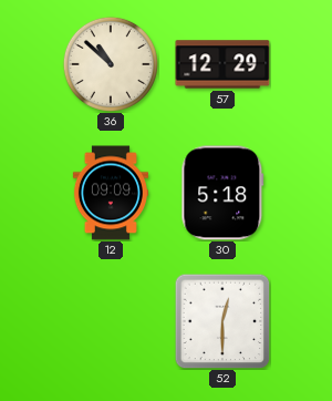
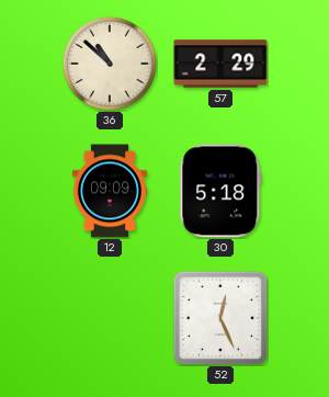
57: 12:29 -> 2:29 (220, 64)
52: 12:30 -> 12:26 (220, 318)
